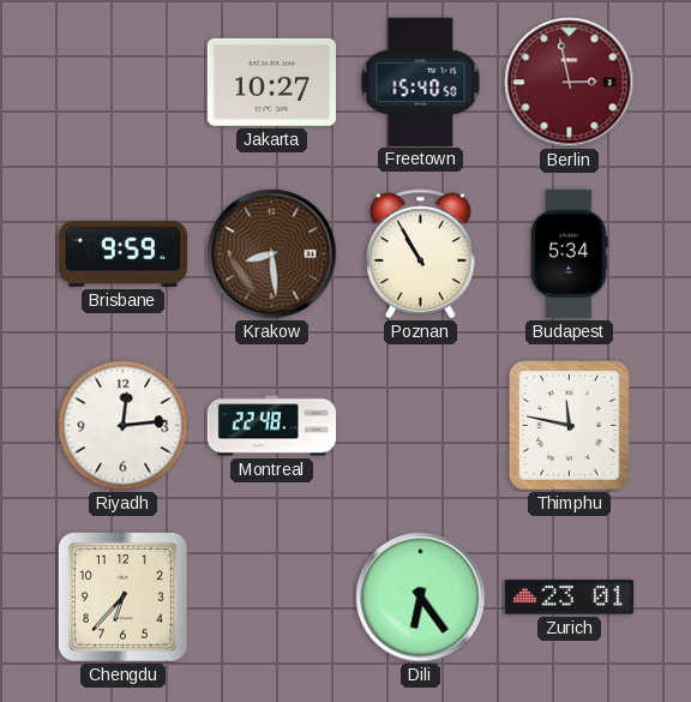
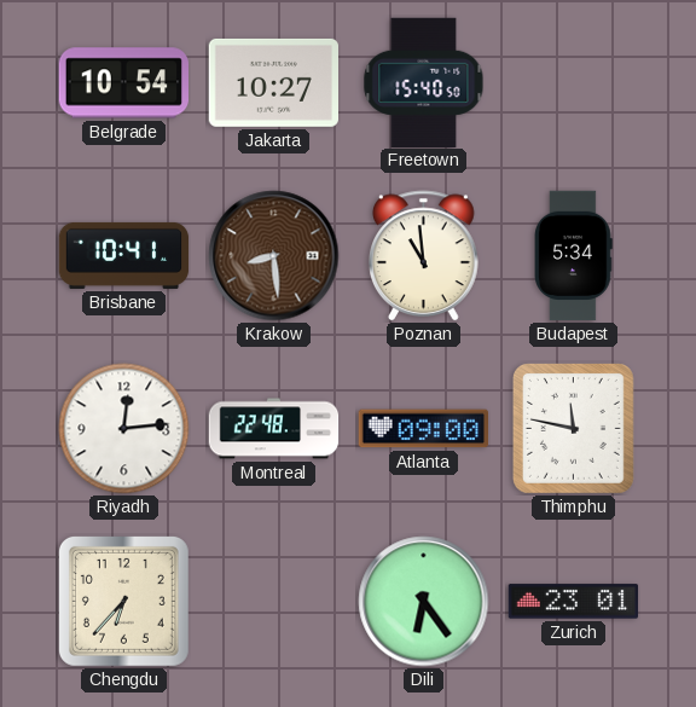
Belgrade: none -> 10:54 (123, 83)
Berlin: 2:58 -> none (570, 83)
Brisbane: 9:59 -> 10:41 (124, 255)
Poznan: 10:55 -> 10:59 (424, 256)
Atlanta: none -> 09:00 (423, 429)
